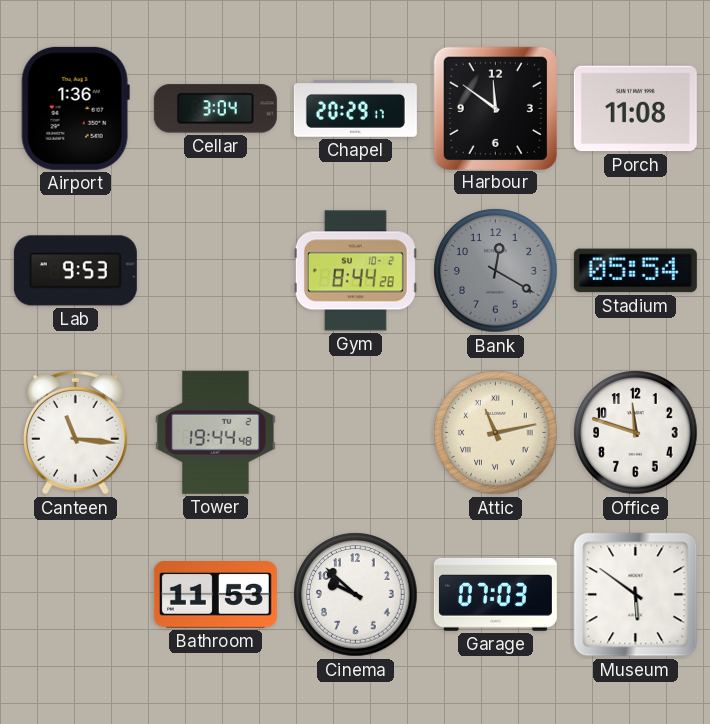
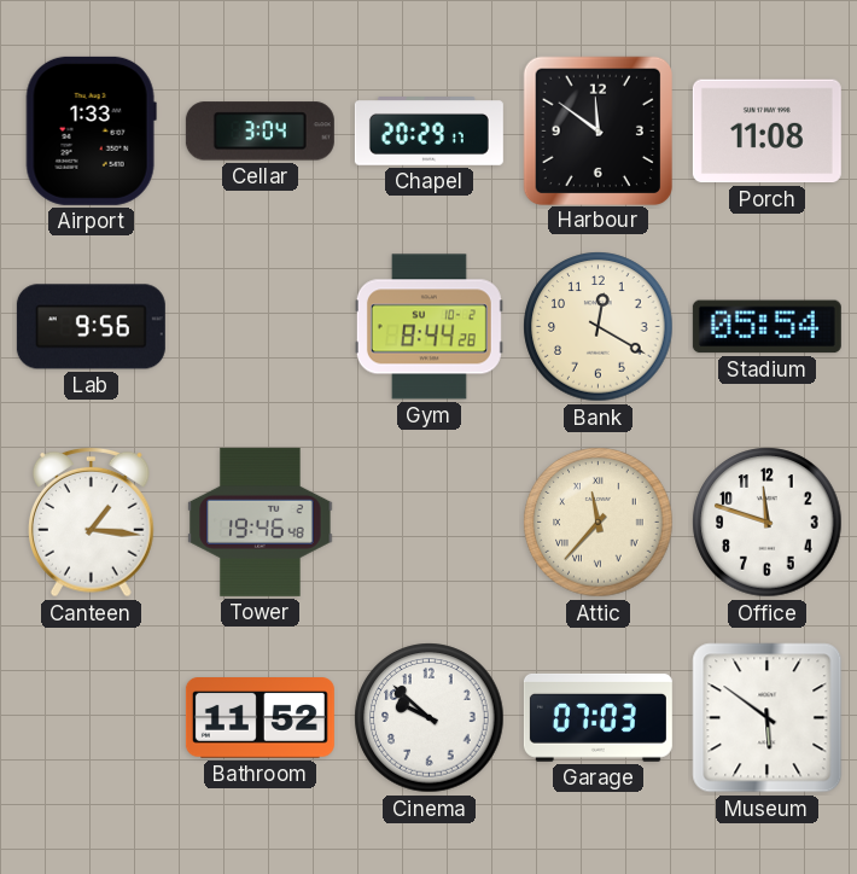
Airport: 1:36 -> 1:33 (91, 130)
Lab: 9:53 -> 9:56 (91, 327)
Bank dial: grey -> cream (599, 327)
Canteen: 11:16 -> 1:16 (92, 522)
Tower: 19:44 -> 19:46 (261, 522)
Attic: 11:13 -> 11:37 (599, 523)
Bathroom: 11:53 -> 11:52 (260, 718)
